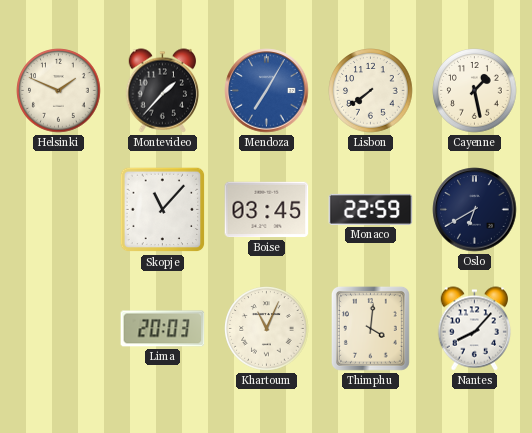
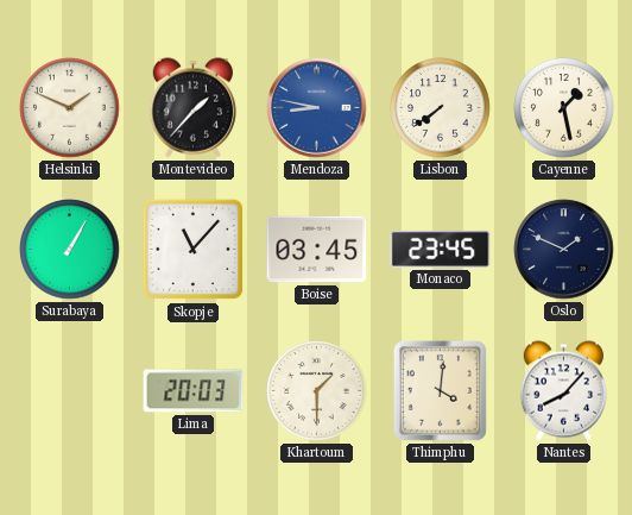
Mendoza: 7:05 -> 8:47 (317, 108)
Surabaya: none -> 1:05 (70, 250)
Monaco: 22:59 -> 23:45 (441, 249)
Oslo: 6:40 -> 1:49 (564, 250)
Khartoum: 11:04 -> 1:30 (317, 391)
